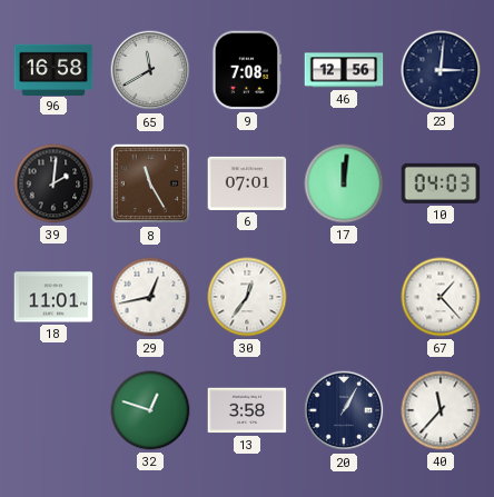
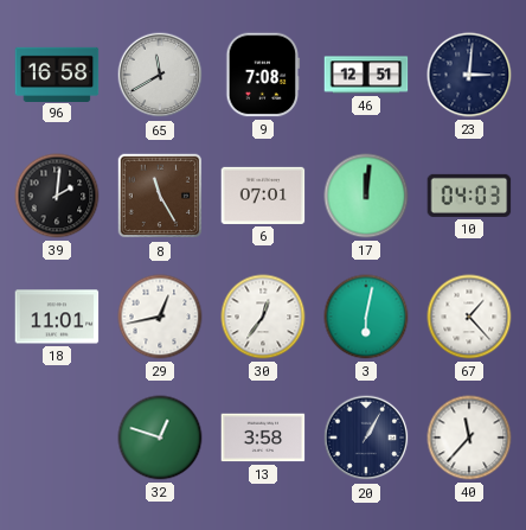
46: 12:56 -> 12:51 (366, 75)
3: none -> 6:02 (366, 317)
